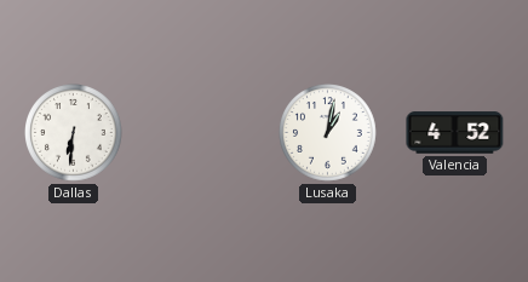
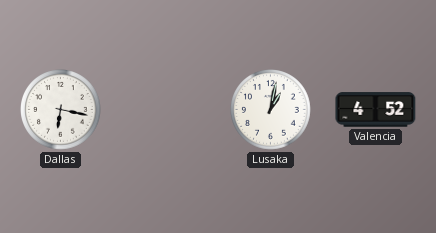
Dallas: 6:31 -> 6:17 (61, 110)
